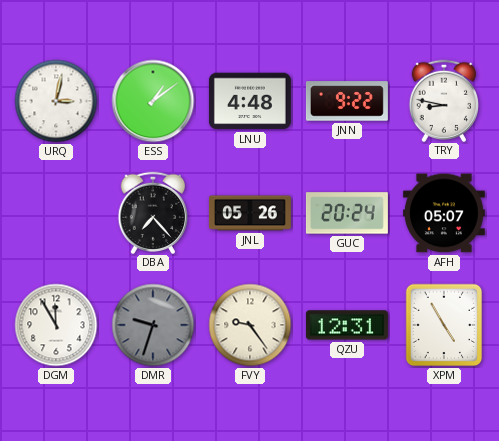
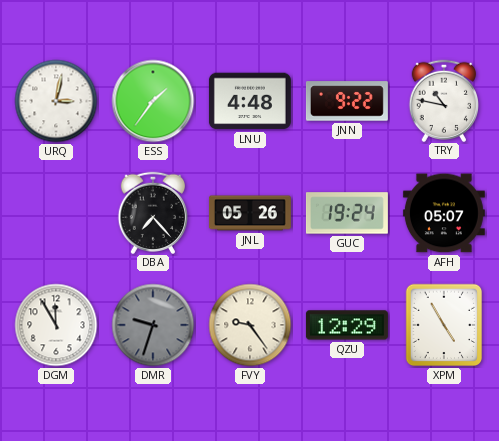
ESS: 1:09 -> 1:36 (153, 101)
TRY: 8:47 -> 10:47 (443, 100)
GUC: 20:24 -> 19:24 (347, 213)
QZU: 12:31 -> 12:29 (347, 325)
